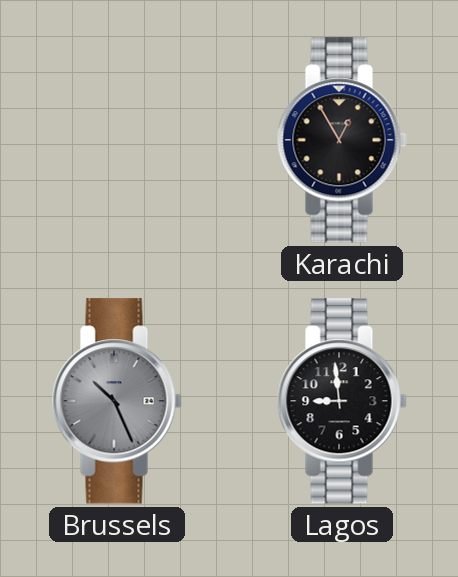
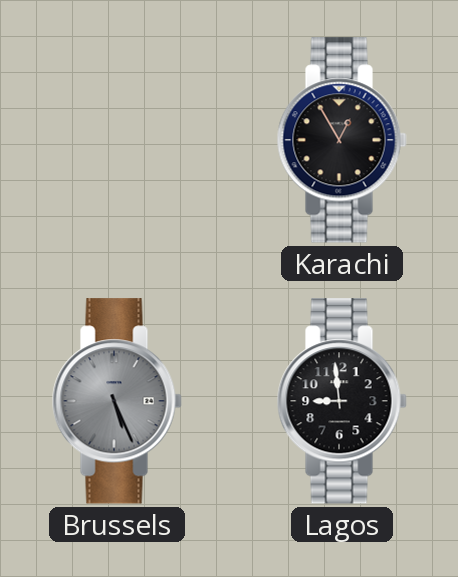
Brussels: 10:26 -> 5:26 (117, 401)
